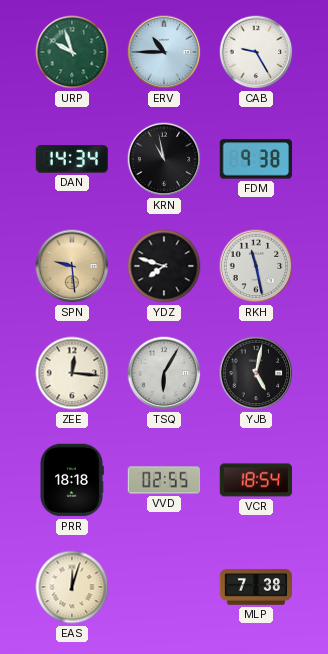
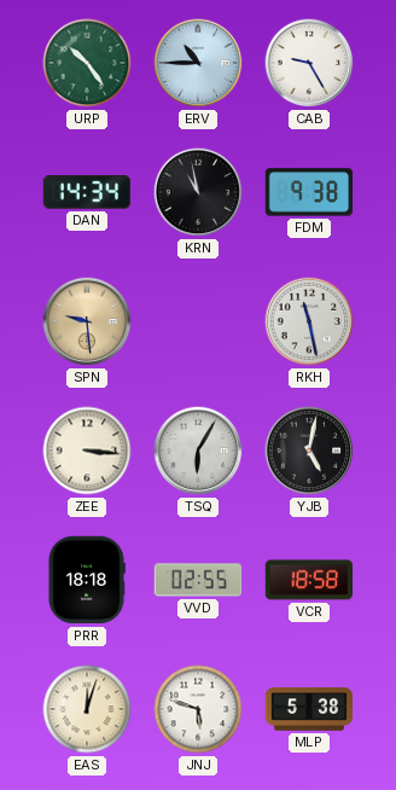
URP: 9:57 -> 10:24 (87, 63)
YDZ: 7:48 -> none (164, 266)
ZEE: 12:16 -> 3:16 (87, 451)
VCR: 18:54 -> 18:58 (309, 580)
JNJ: none -> 5:48 (198, 709)
MLP: 7:38 -> 5:38 (309, 709)
